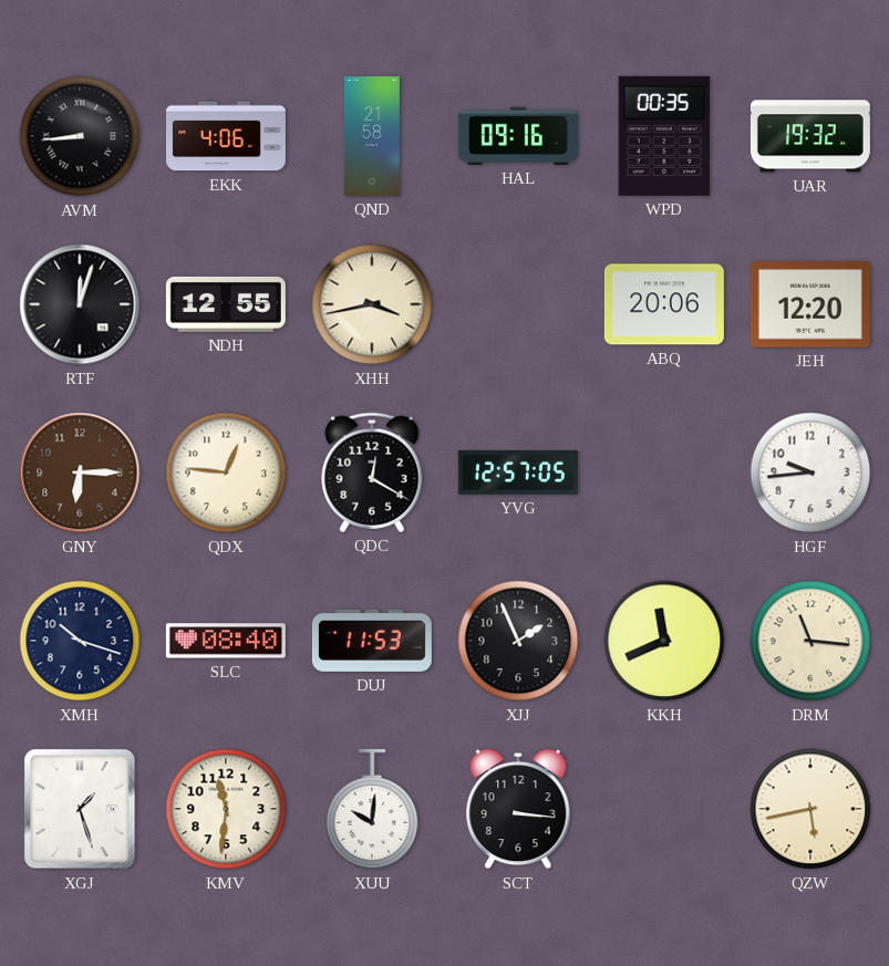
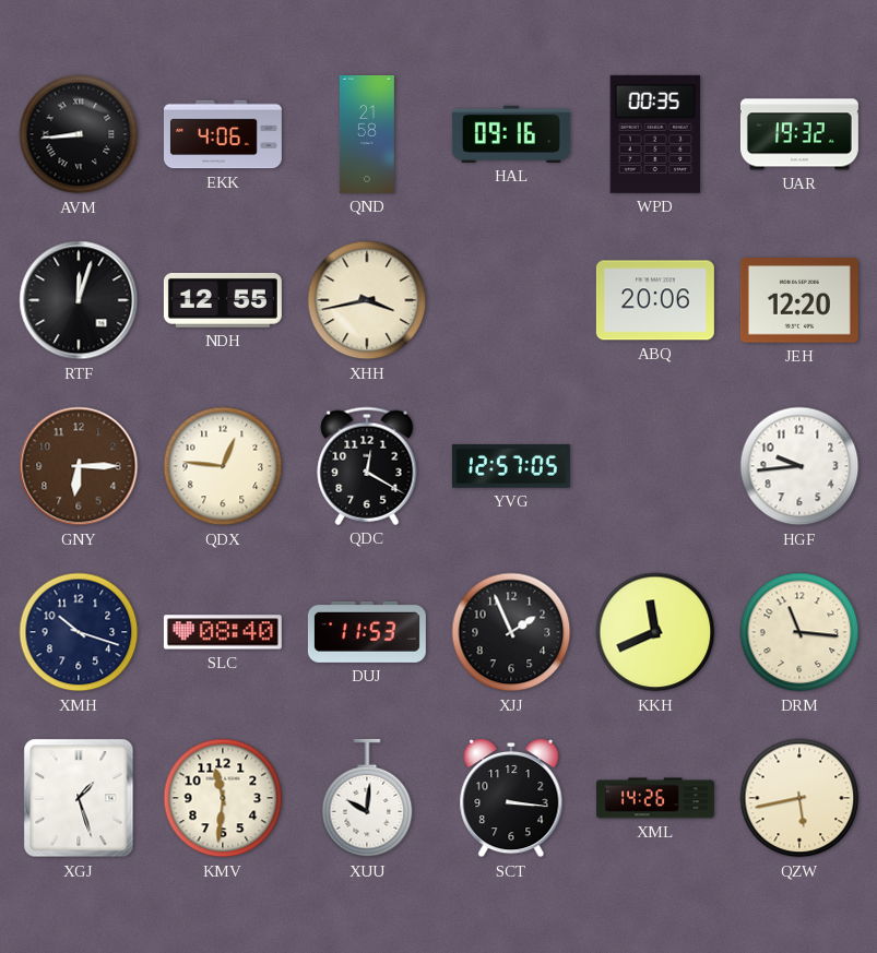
XML: none -> 14:26 (655, 798)
